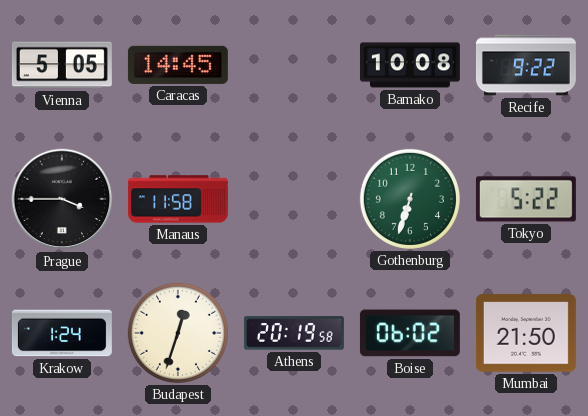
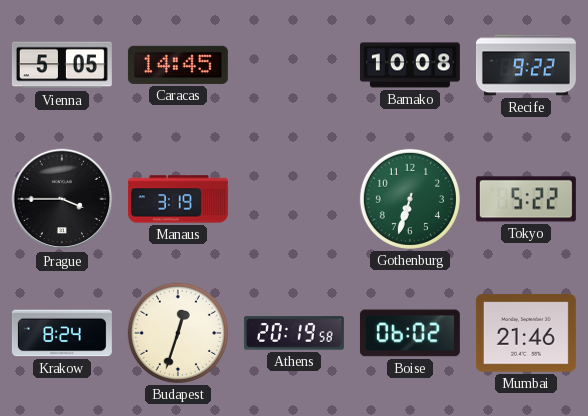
Manaus: 11:58 -> 3:19 (178, 199)
Krakow: 1:24 -> 8:24 (62, 333)
Mumbai: 21:50 -> 21:46 (526, 333)
